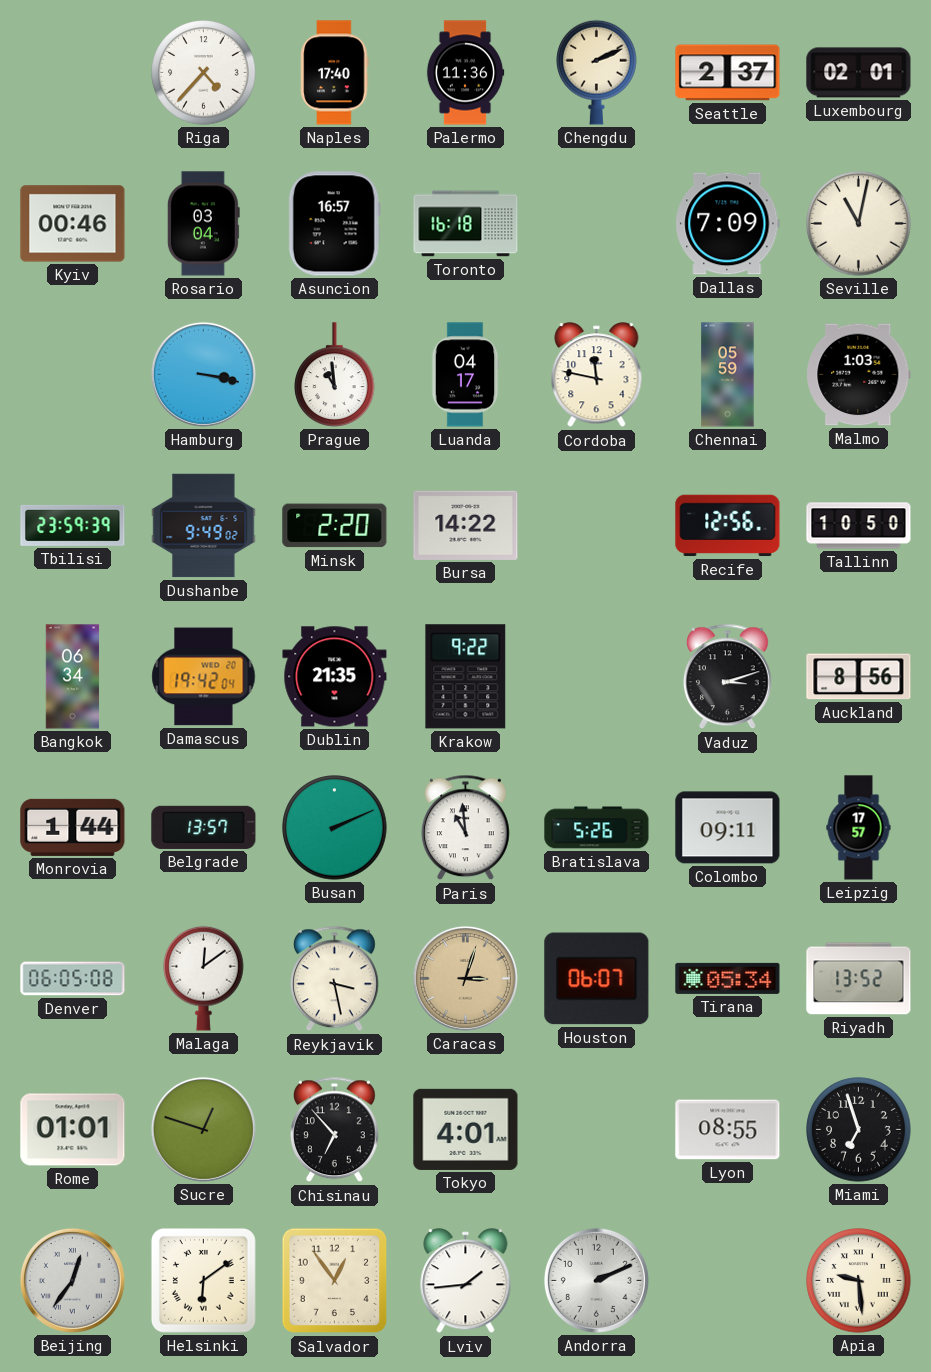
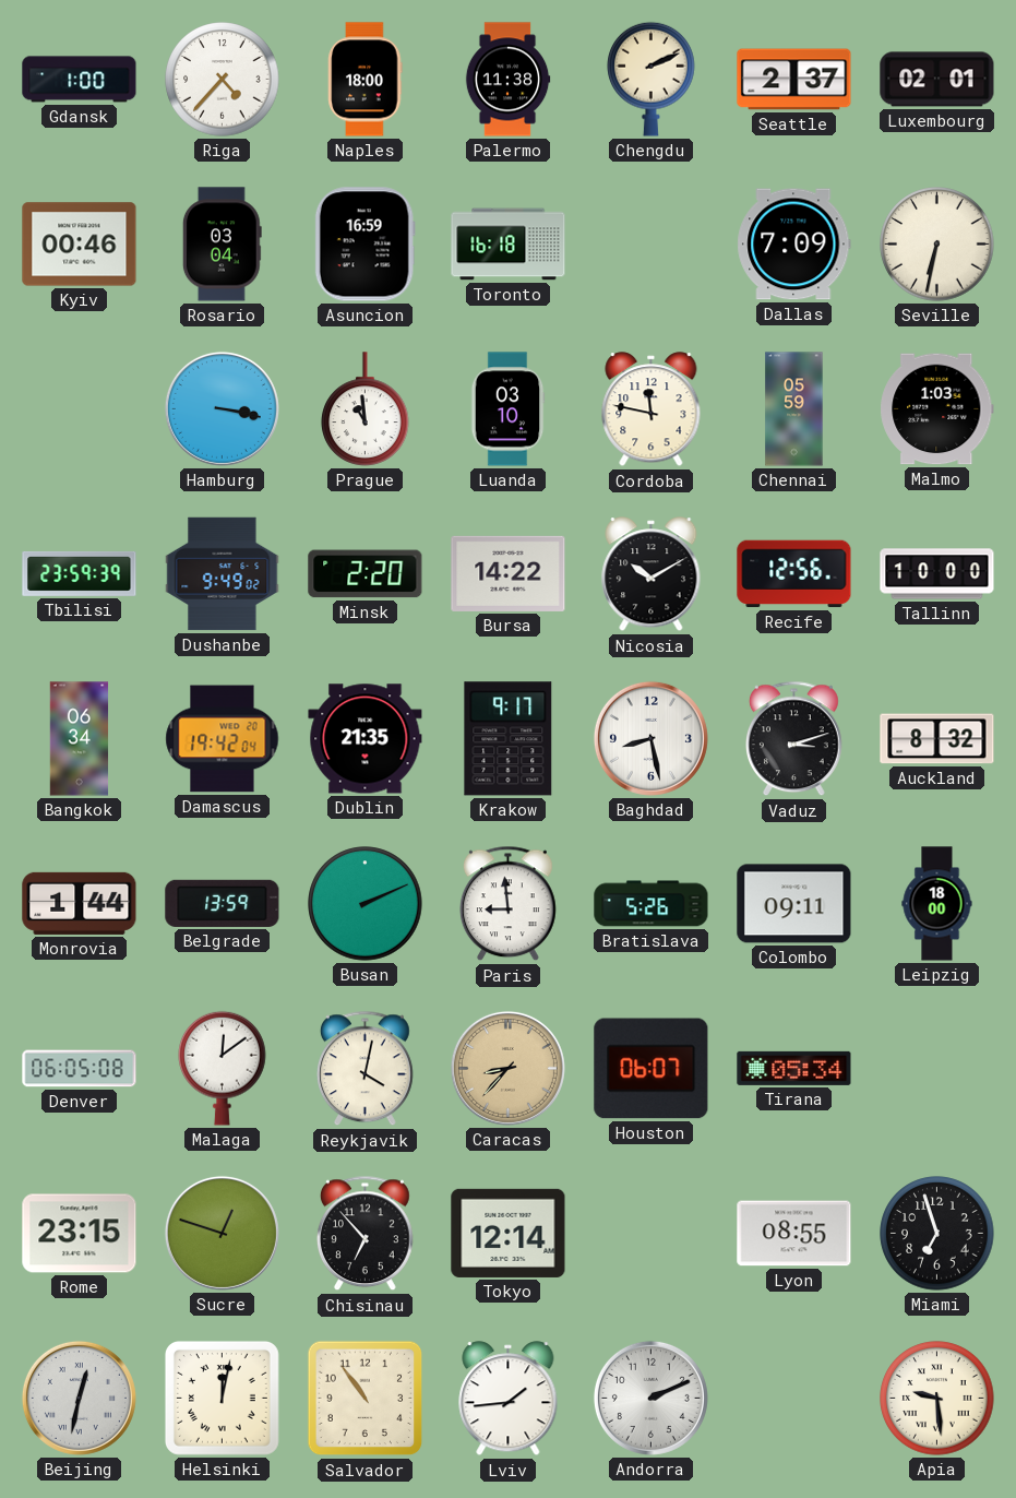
Gdansk: none -> 1:00 (80, 80)
Naples: 17:40 -> 18:00 (366, 80)
Palermo: 11:36 -> 11:38 (507, 80)
Asuncion: 16:57 -> 16:59 (364, 245)
Seville: 11:02 -> 6:32 (937, 245)
Luanda: 04:17 -> 03:10 (507, 409)
Nicosia: none -> 10:10 (652, 574)
Tallinn: 10:50 -> 10:00 (937, 574)
Krakow: 9:22 -> 9:17 (509, 739)
Baghdad: none -> 8:28 (650, 738)
Auckland: 8:56 -> 8:32 (937, 739)
Belgrade: 13:57 -> 13:59 (223, 903)
Paris: 10:59 -> 8:59 (509, 904)
Leipzig: 17:57 -> 18:00 (937, 904)
Reykjavik: 3:28 -> 4:02 (366, 1069)
Caracas: 3:03 -> 8:37 (507, 1068)
Riyadh: 13:52 -> none (859, 979)
Rome: 01:01 -> 23:15 (80, 1234)
Tokyo: 4:01 -> 12:14 (509, 1233)
Beijing: 12:36 -> 12:32 (79, 1398)
Helsinki: 6:09 -> 12:02 (222, 1398)
Salvador: 12:54 -> 10:54 (366, 1399)
